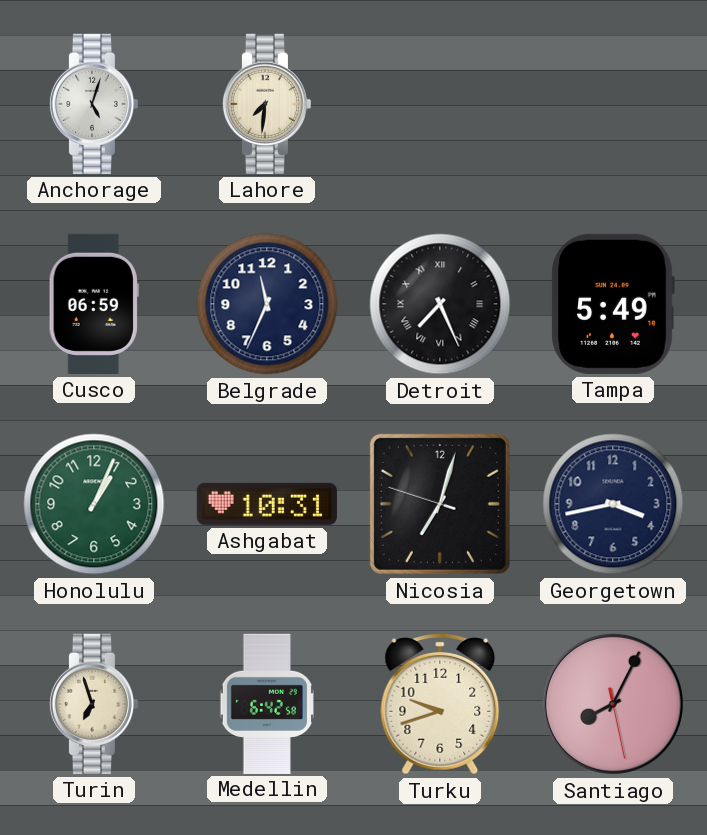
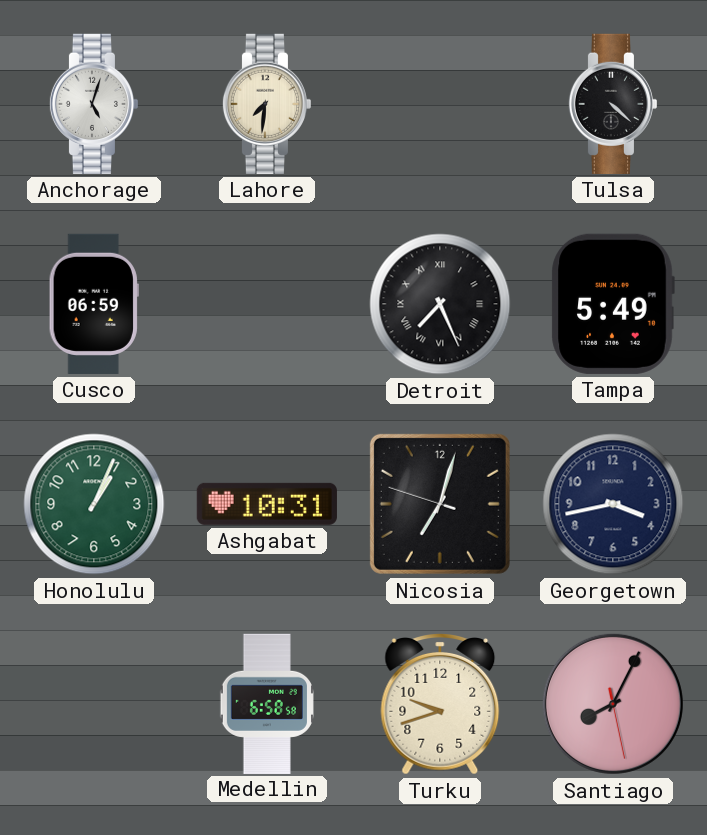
Tulsa: none -> 4:22 (612, 104)
Belgrade: 11:34 -> none (267, 304)
Turin: 6:57 -> none (93, 704)
Medellin: 6:42 -> 6:58 (267, 703)
